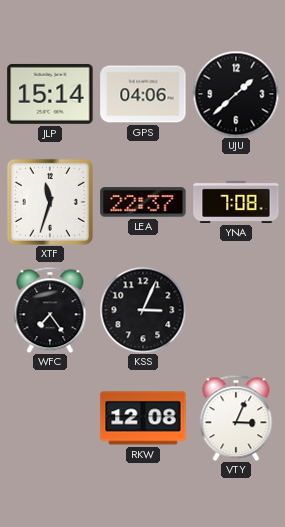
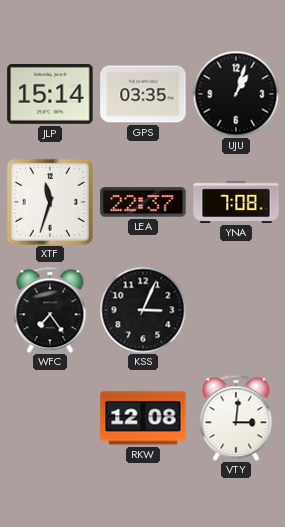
GPS: 04:06 -> 03:35 (143, 94)
UJU: 1:38 -> 1:03 (236, 94)
VTY: 3:04 -> 3:01 (236, 418)
